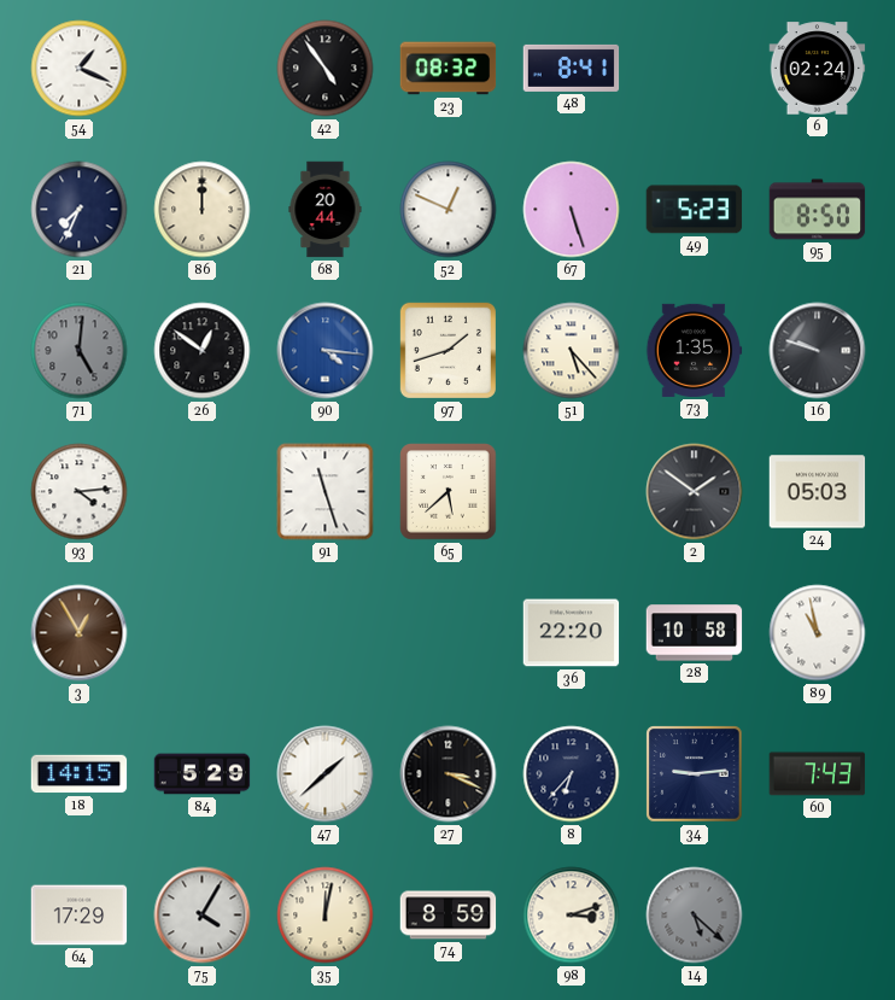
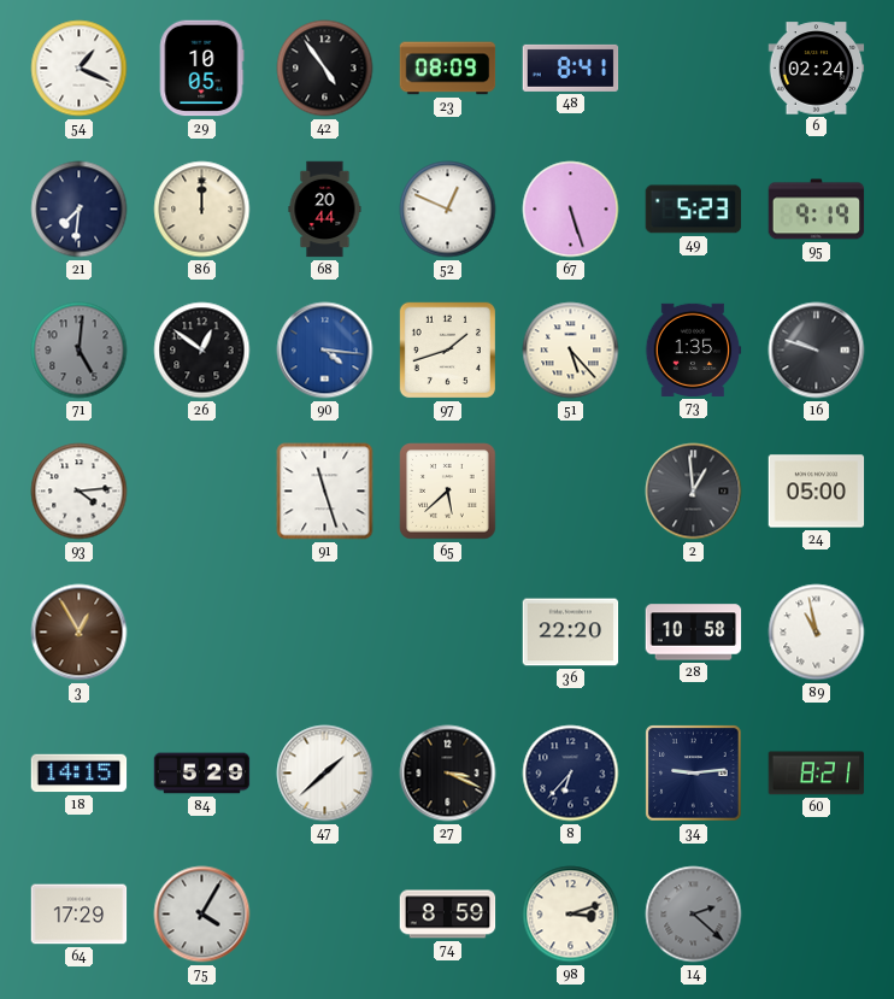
29: none -> 10:05 (201, 69)
23: 08:32 -> 08:09 (448, 69)
21: 7:34 -> 7:31 (80, 210)
95: 8:50 -> 9:19 (817, 210)
2: 1:51 -> 12:59 (694, 492)
24: 05:03 -> 05:00 (817, 492)
60: 7:43 -> 8:21 (817, 774)
35: 12:02 -> none (326, 916)
14: 5:22 -> 2:22 (694, 915)
